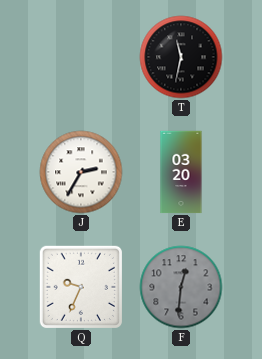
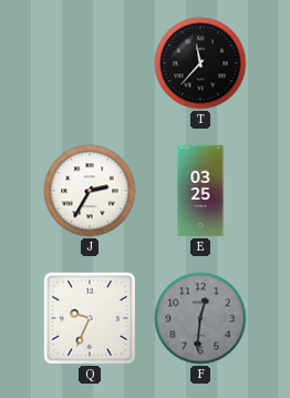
T: 11:32 -> 11:37 (200, 63)
E: 03:20 -> 03:25 (200, 191)
